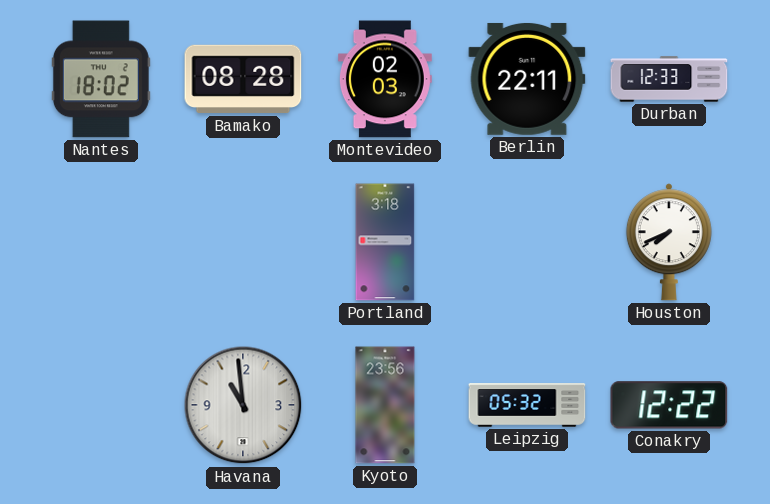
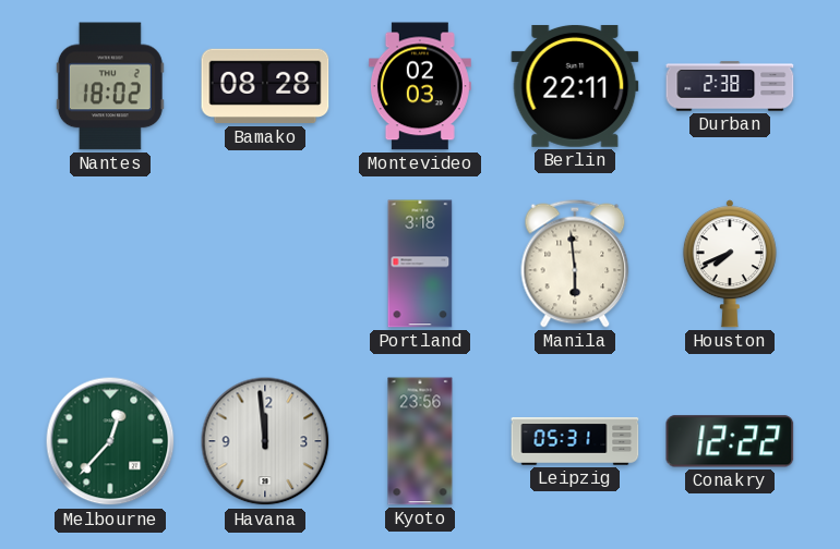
Durban: 12:33 -> 2:38 (730, 86)
Manila: none -> 5:59 (575, 264)
Melbourne: none -> 12:37 (110, 441)
Havana: 10:59 -> 11:59 (265, 441)
Leipzig: 05:32 -> 05:31 (575, 441)
